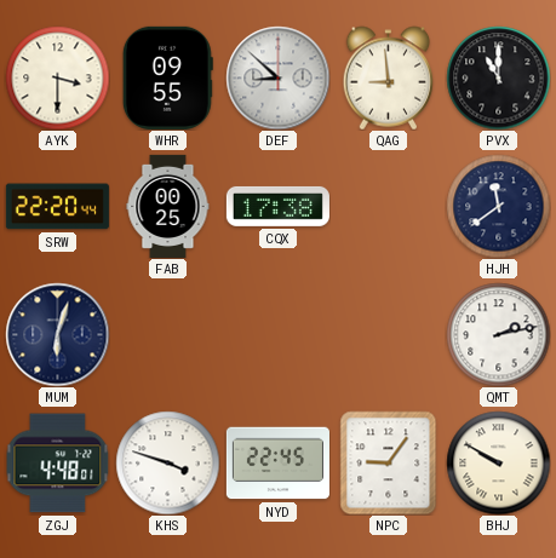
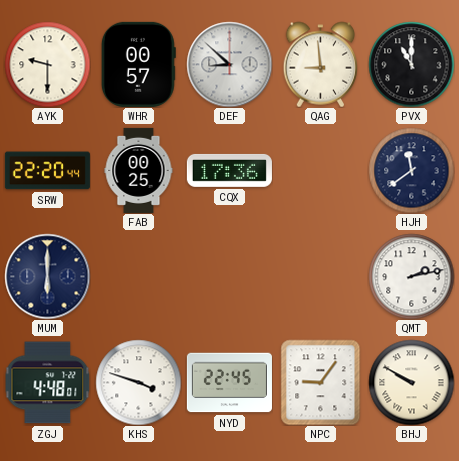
AYK: 3:30 -> 9:30 (47, 64)
WHR: 09:55 -> 00:57 (138, 64)
CQX: 17:38 -> 17:36 (229, 170)
MUM: 6:03 -> 6:00 (47, 276)
